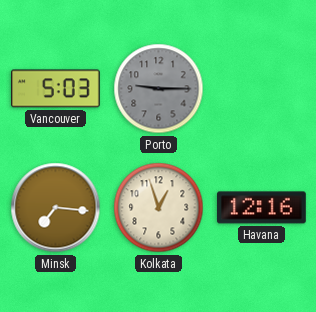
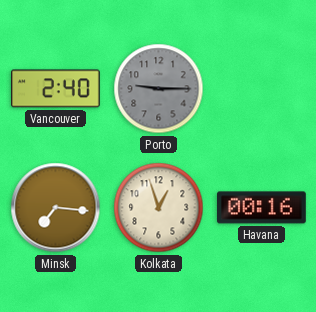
Vancouver: 5:03 -> 2:40 (56, 89)
Havana: 12:16 -> 00:16 (262, 208)
